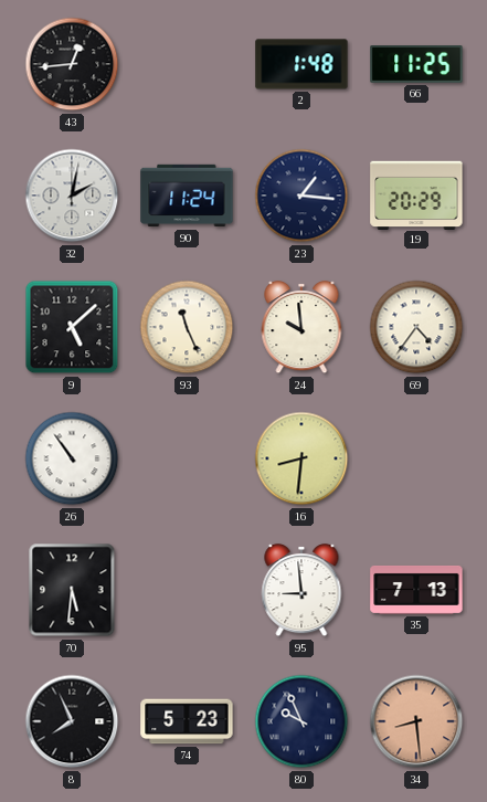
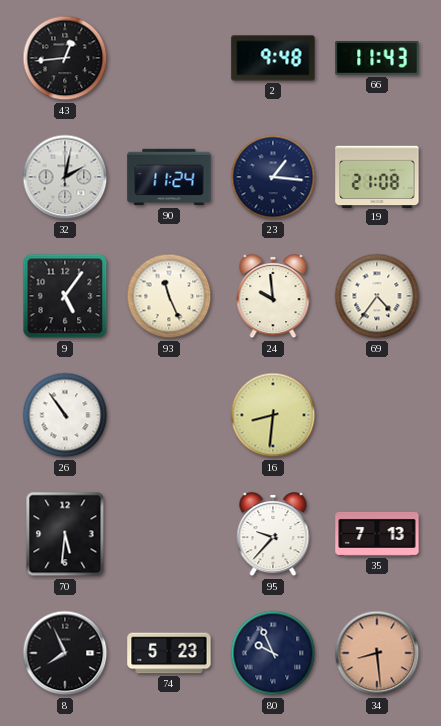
2: 1:48 -> 9:48 (273, 58)
66: 11:25 -> 11:43 (377, 58)
19: 20:29 -> 21:08 (377, 176)
9: 5:08 -> 5:06 (65, 296)
95: 8:59 -> 9:37 (273, 534)
